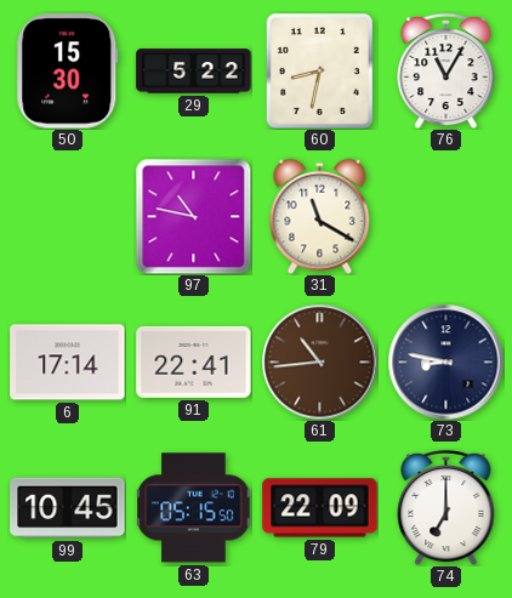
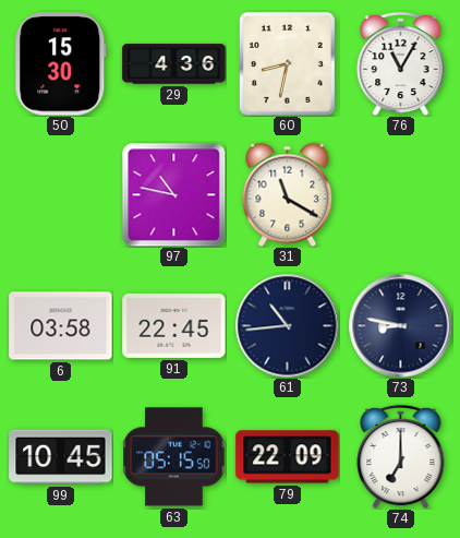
29: 5:22 -> 4:36 (174, 64)
6: 17:14 -> 03:58 (61, 326)
91: 22:41 -> 22:45 (174, 325)
61 dial: brown -> navy (287, 325)
